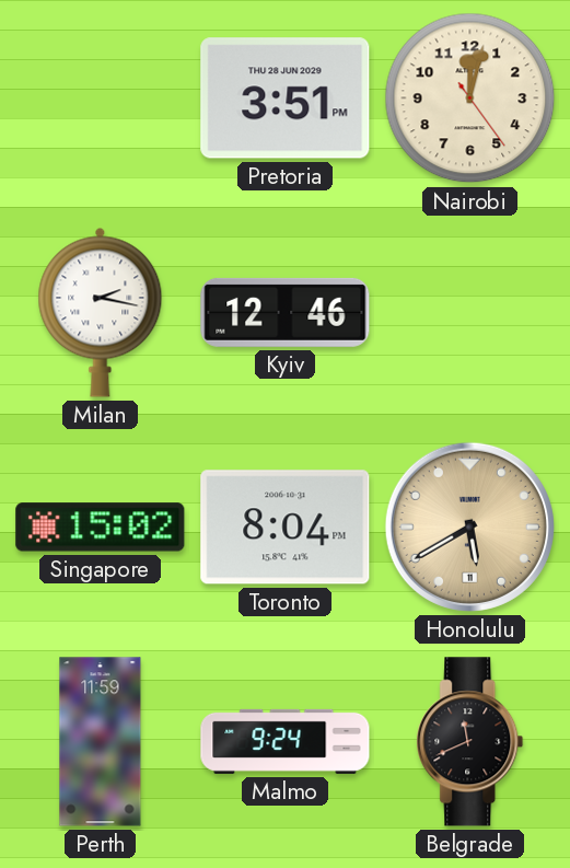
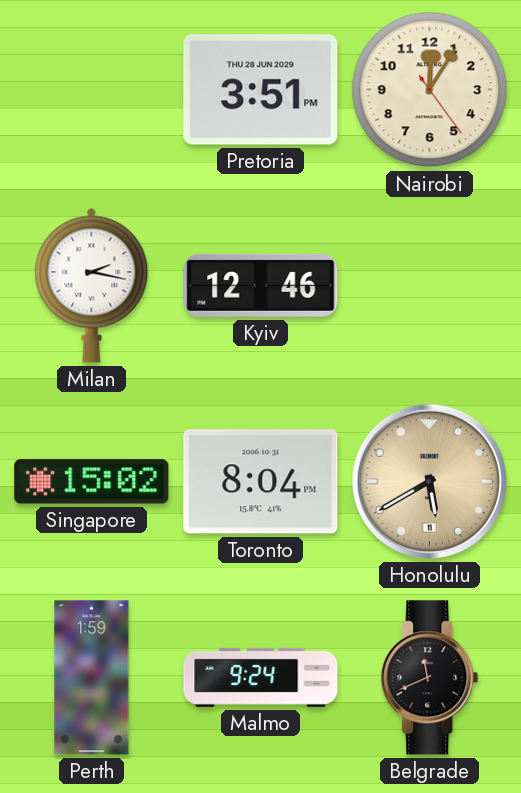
Nairobi: 12:02 -> 12:05 (430, 90)
Perth: 11:59 -> 1:59 (92, 678)
